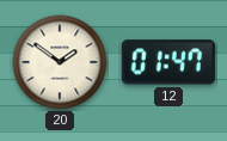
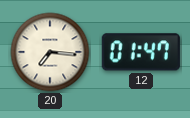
20: 1:51 -> 7:16 (50, 52)
